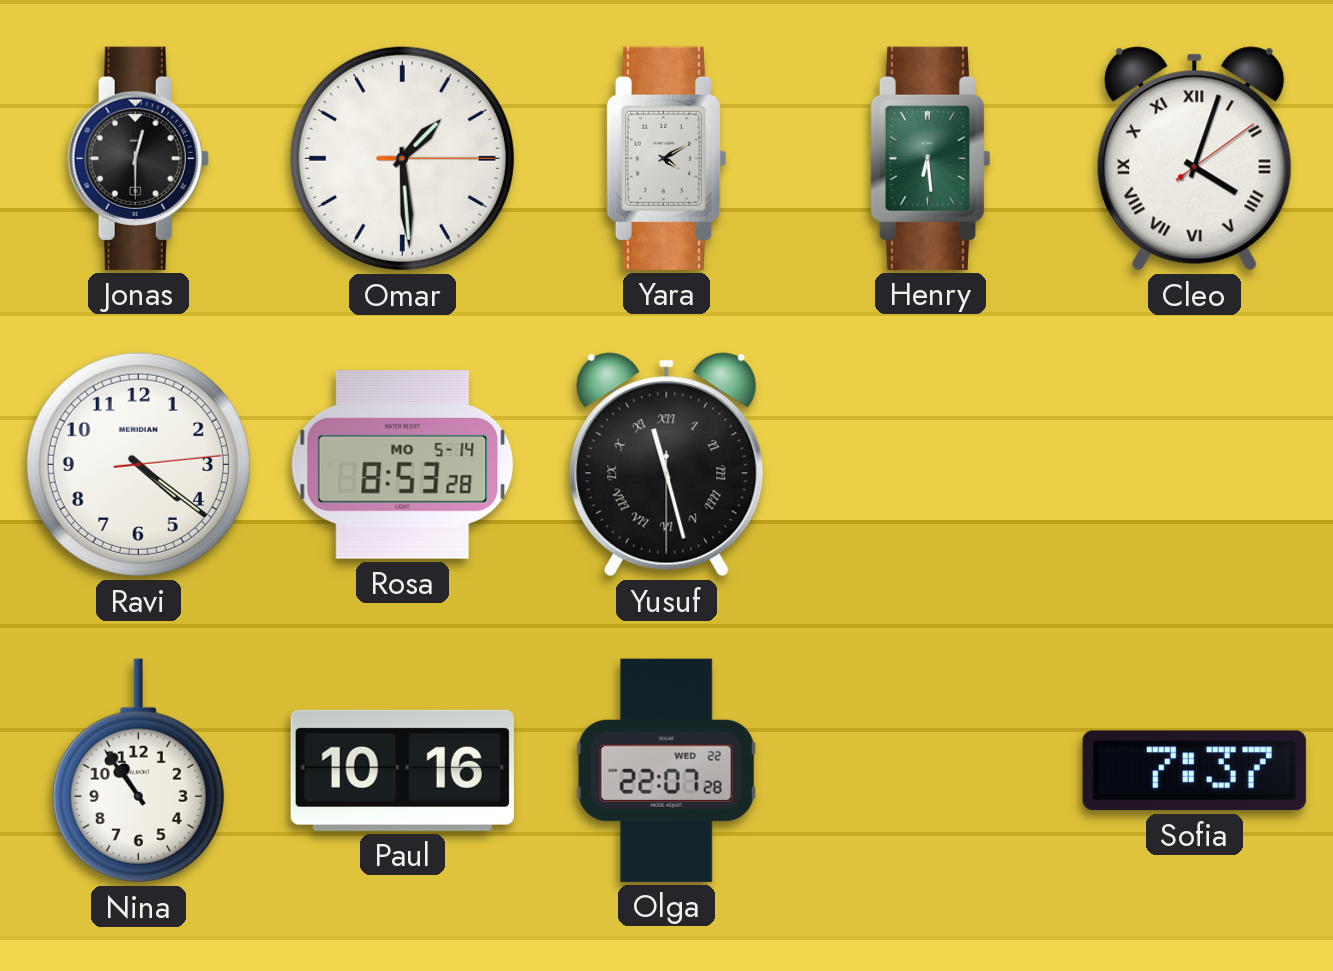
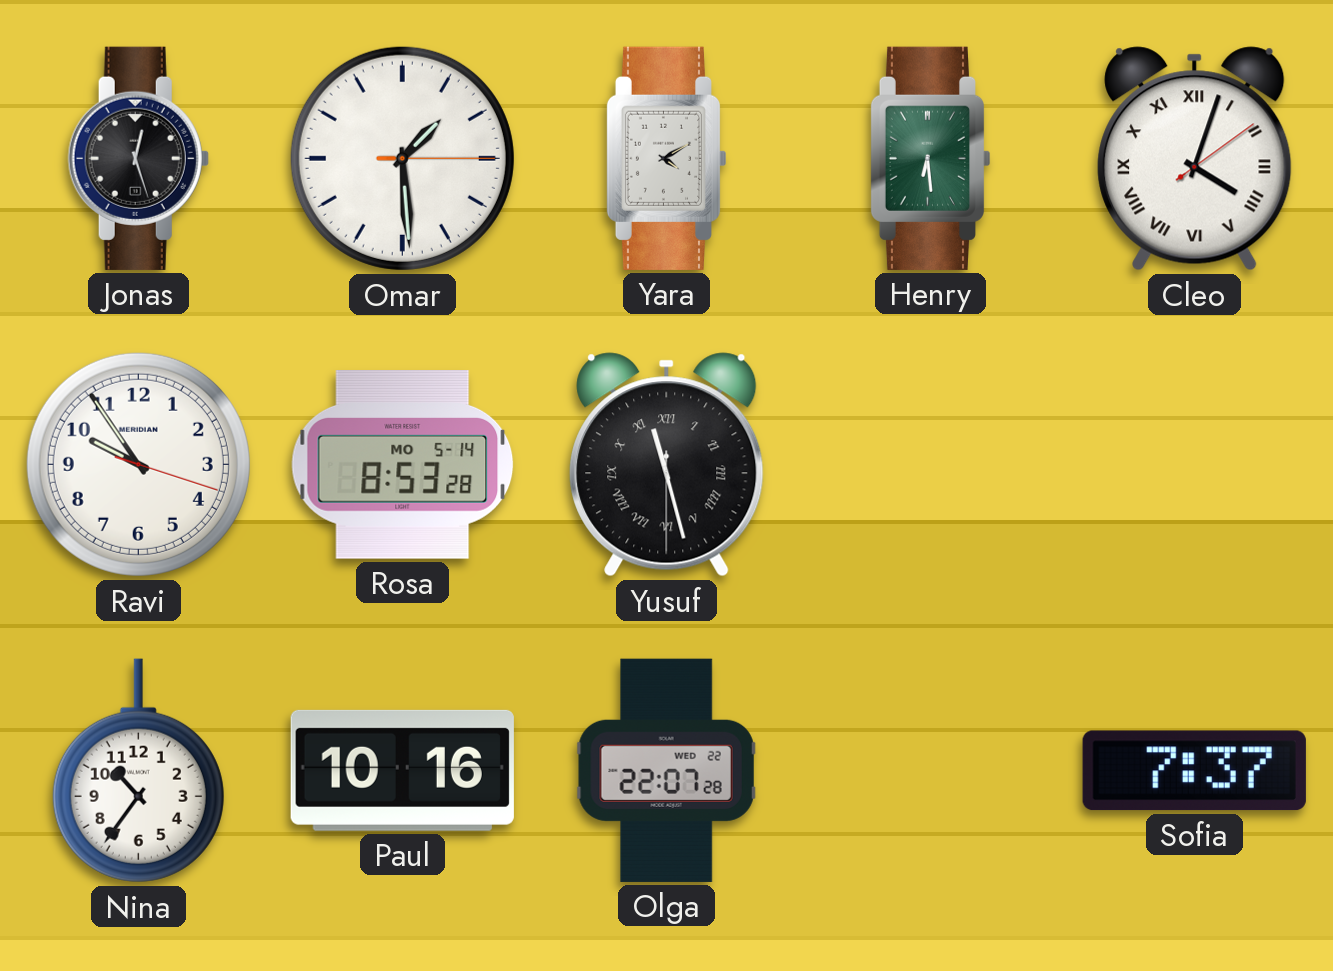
Jonas: 12:30 -> 12:27 (138, 158)
Ravi: 4:21 -> 9:54 (138, 464)
Nina: 10:54 -> 10:36 (138, 771)
